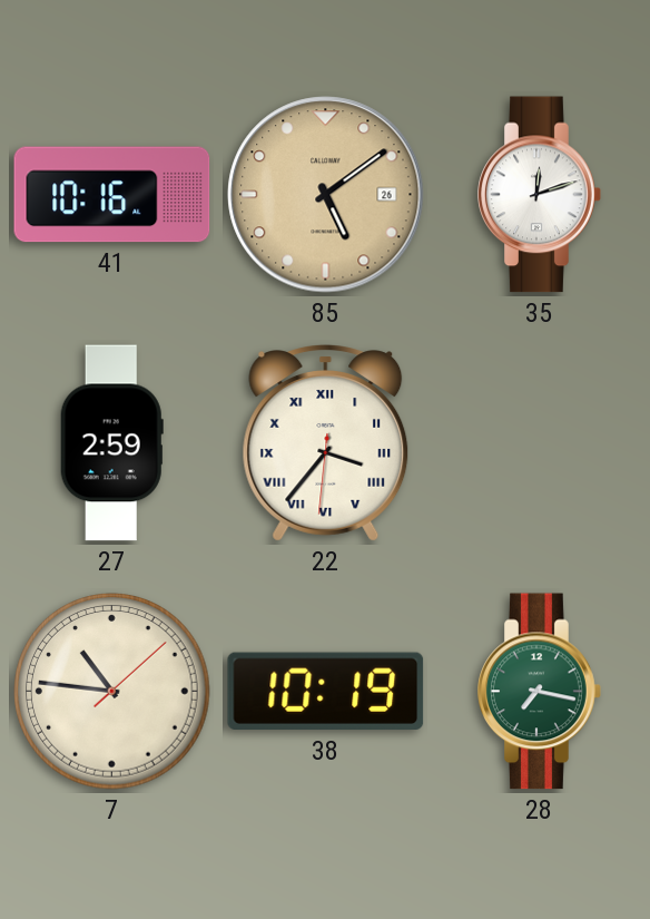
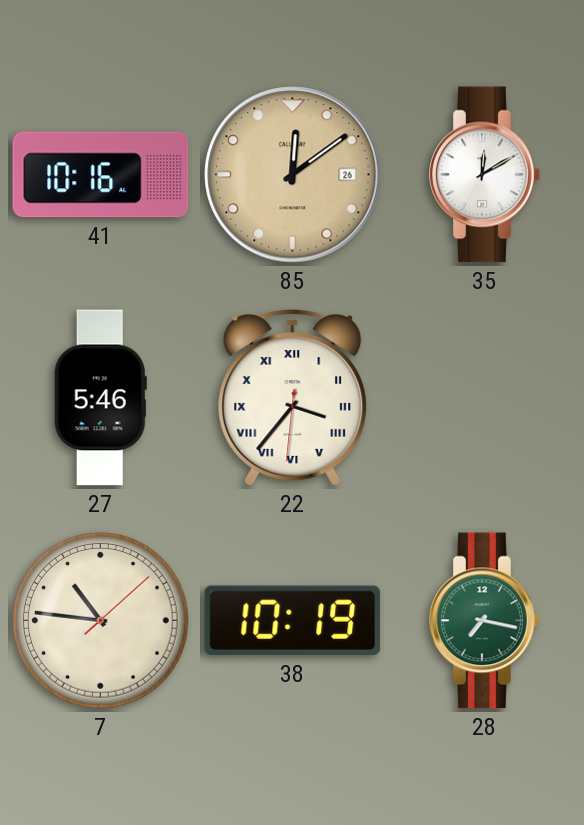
85: 5:09 -> 12:09 (293, 175)
35: 12:12 -> 12:10 (485, 175)
27: 2:59 -> 5:46 (100, 398)
